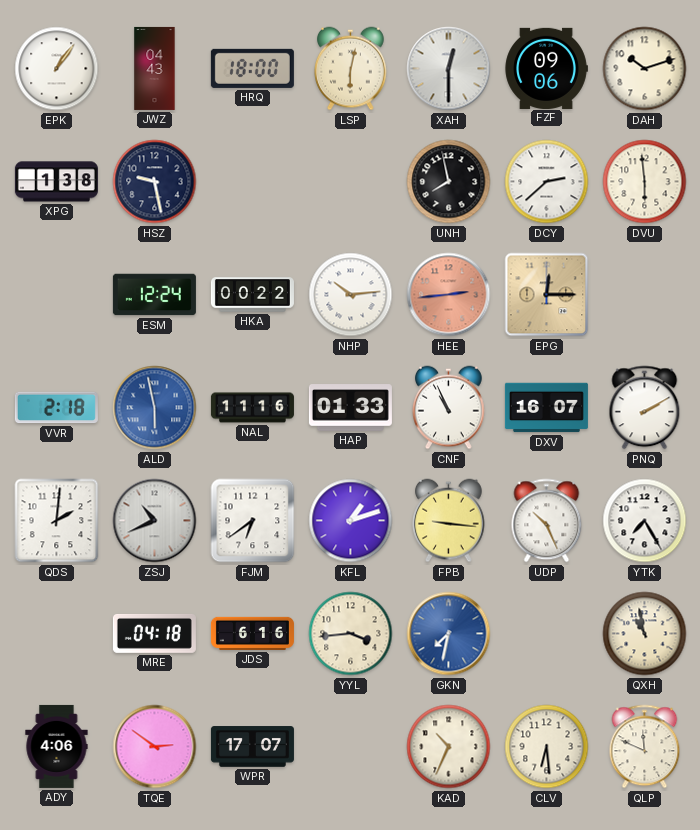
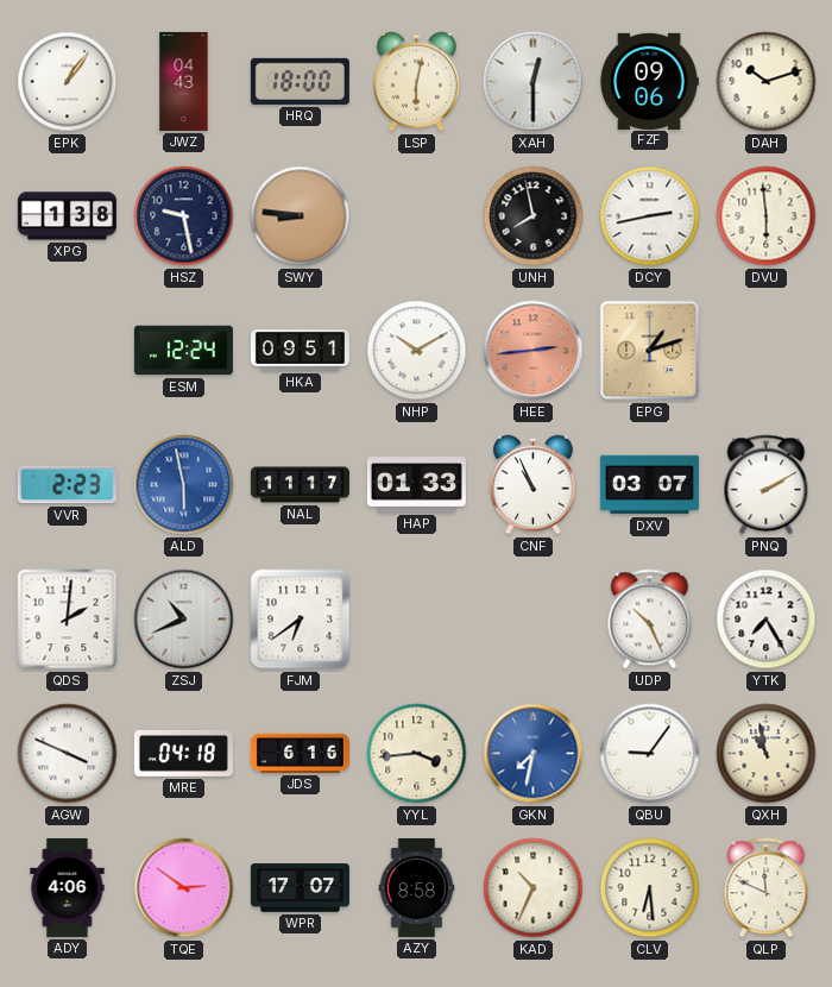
SWY: none -> 8:46 (301, 216)
DCY: 2:38 -> 2:43 (650, 216)
HKA: 00:22 -> 09:51 (300, 351)
NHP: 10:14 -> 10:10 (417, 351)
EPG: 12:15 -> 1:12 (650, 351)
VVR: 2:18 -> 2:23 (67, 485)
NAL: 11:16 -> 11:17 (300, 485)
DXV: 16:07 -> 03:07 (649, 485)
KFL: 1:12 -> none (351, 521)
FPB: 9:16 -> none (449, 521)
AGW: none -> 3:49 (68, 754)
QBU: none -> 9:06 (650, 754)
AZY: none -> 8:58 (417, 887)
